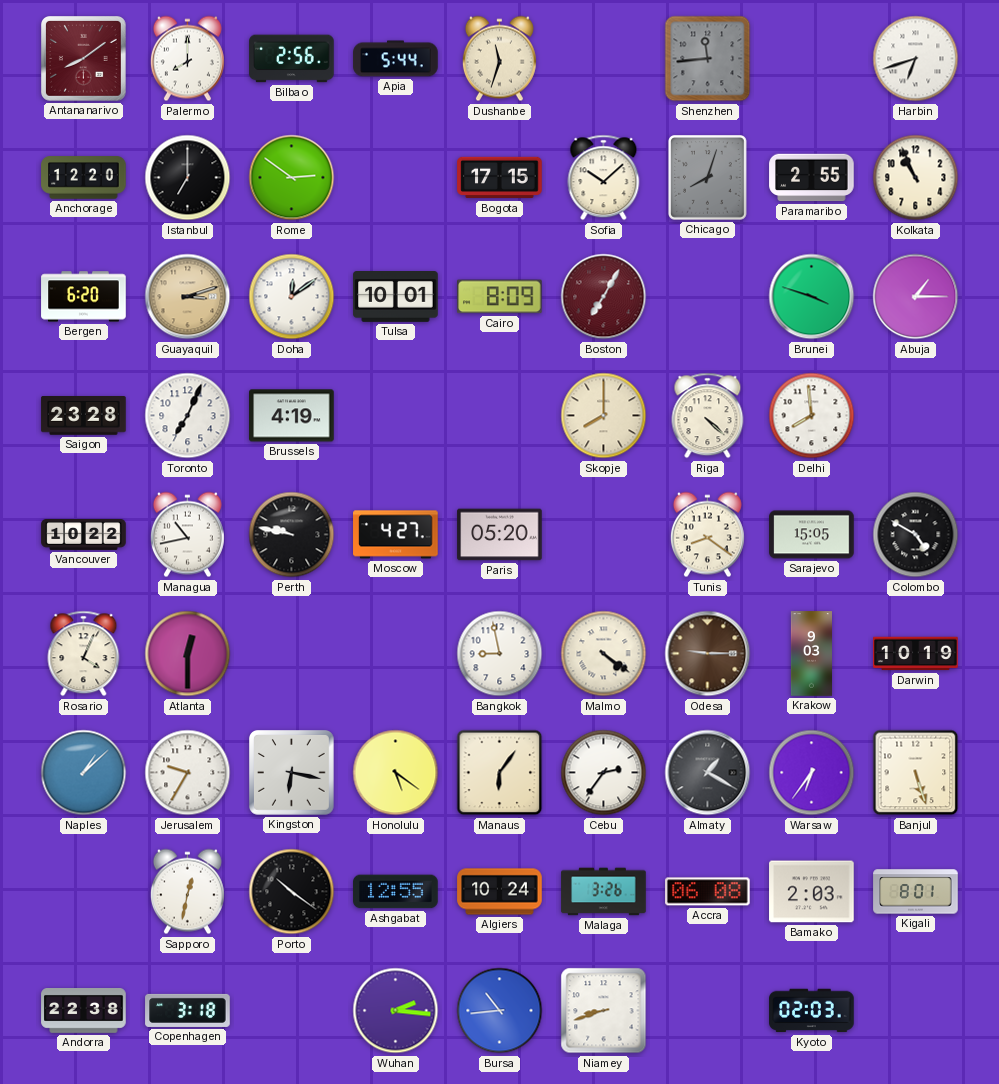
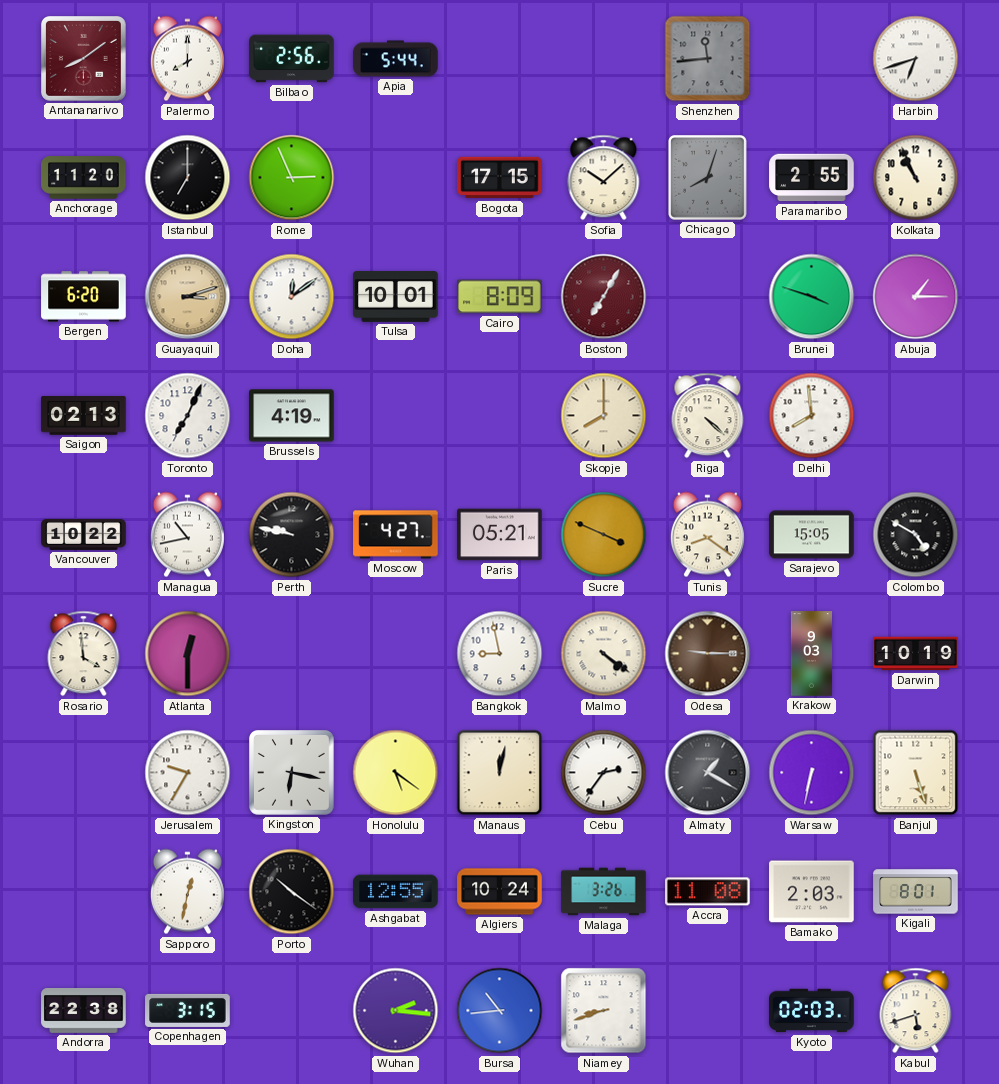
Dushanbe: 11:33 -> none (499, 59)
Anchorage: 12:20 -> 11:20 (84, 178)
Rome: 2:51 -> 2:56 (292, 178)
Saigon: 23:28 -> 02:13 (84, 416)
Paris: 05:20 -> 05:21 (500, 535)
Sucre: none -> 3:49 (604, 535)
Rosario: 4:04 -> 3:59 (84, 654)
Naples: 1:08 -> none (84, 773)
Manaus: 6:06 -> 12:02 (500, 773)
Warsaw: 6:36 -> 6:32 (812, 773)
Accra: 06:08 -> 11:08 (708, 892)
Copenhagen: 3:18 -> 3:15 (188, 1010)
Kabul: none -> 5:42 (916, 1011)
